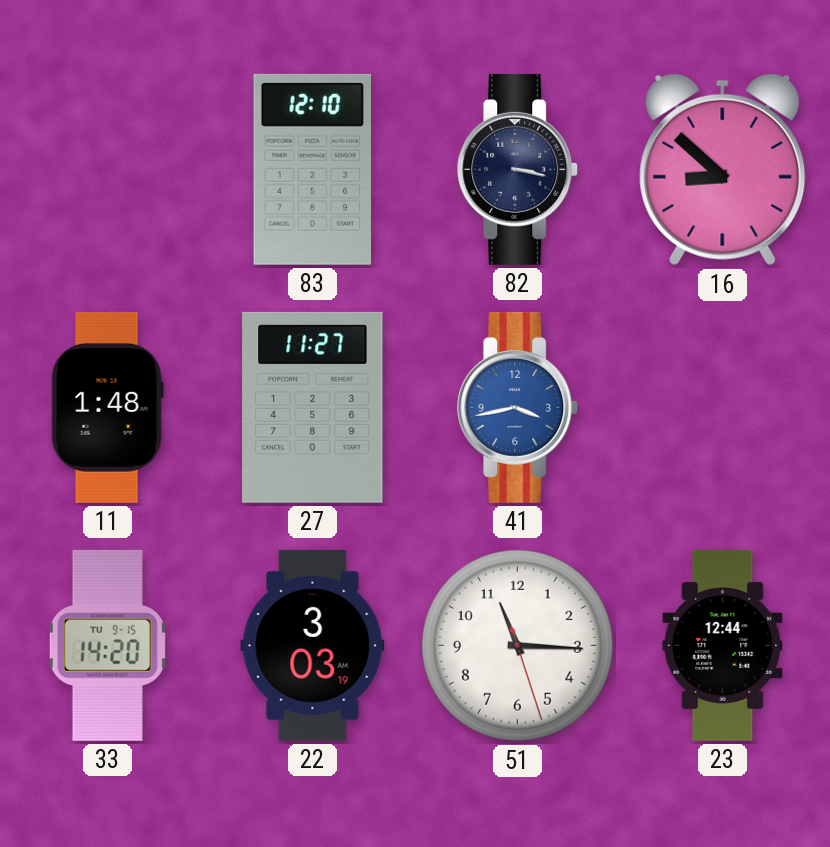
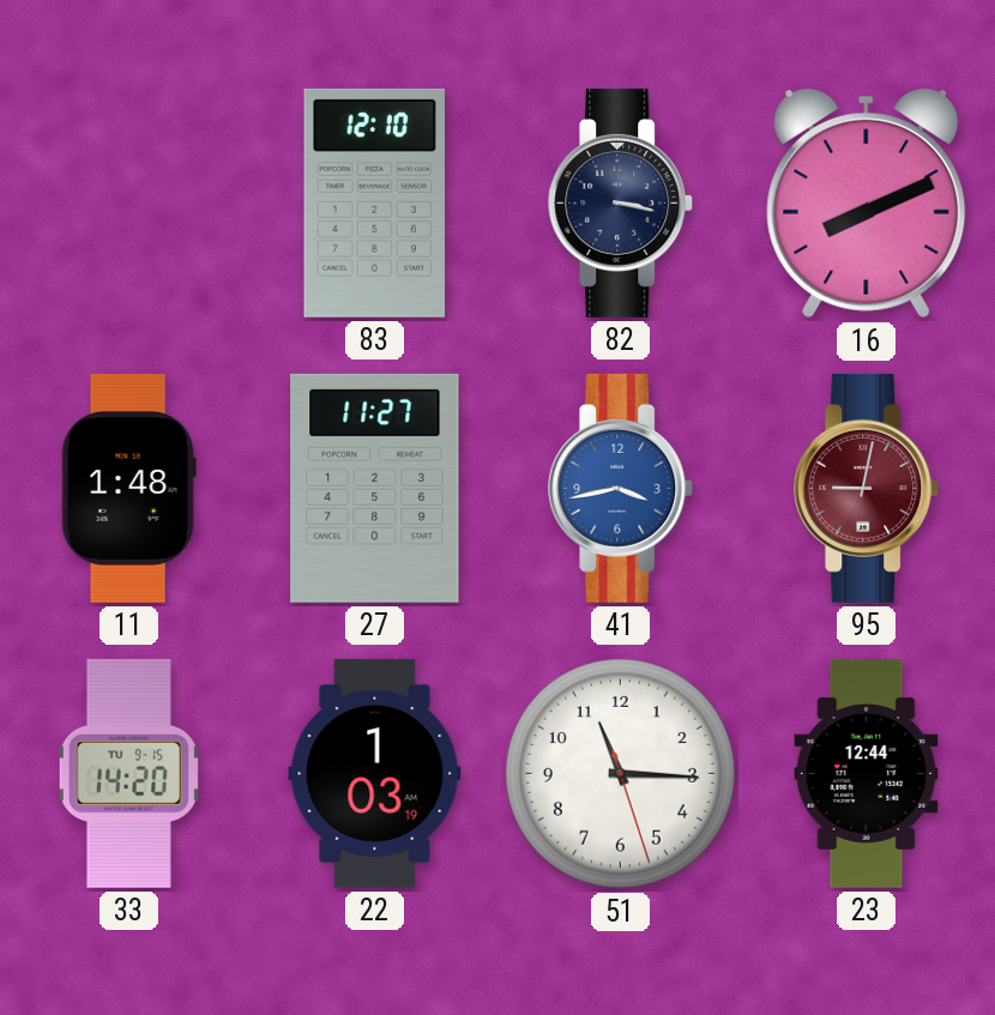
16: 8:52 -> 8:11 (867, 204)
95: none -> 9:02 (867, 488)
22: 3:03 -> 1:03 (375, 773)
